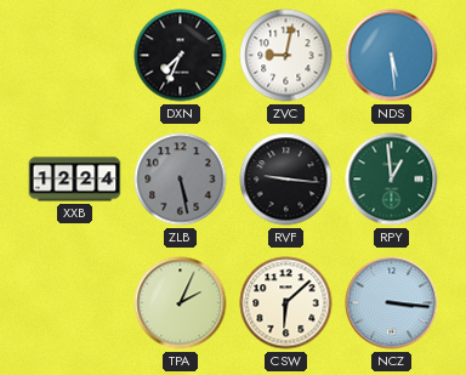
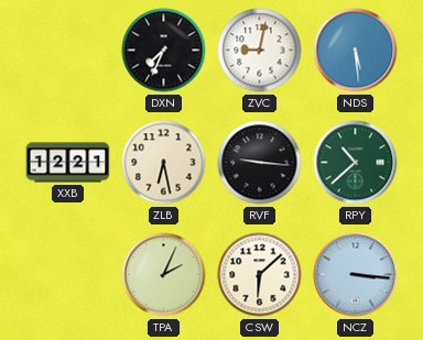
XXB: 12:24 -> 12:21 (68, 163)
ZLB: 5:28 -> 6:28 (164, 163)
ZLB dial: grey -> cream (164, 163)
RPY: 12:59 -> 10:38 (356, 163)
